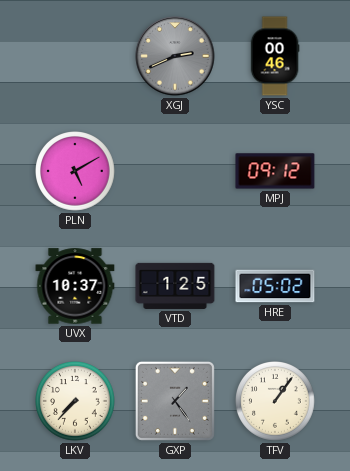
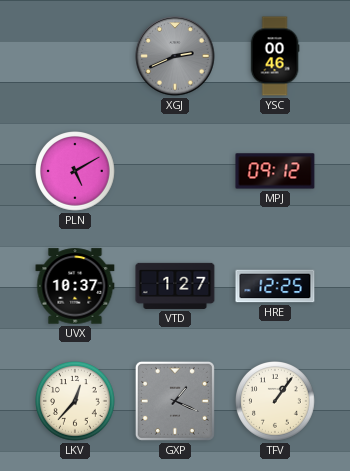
VTD: 1:25 -> 1:27 (175, 286)
HRE: 05:02 -> 12:25 (275, 286)
LKV: 7:37 -> 12:37 (76, 402)
GXP: 1:24 -> 1:19 (175, 401)
